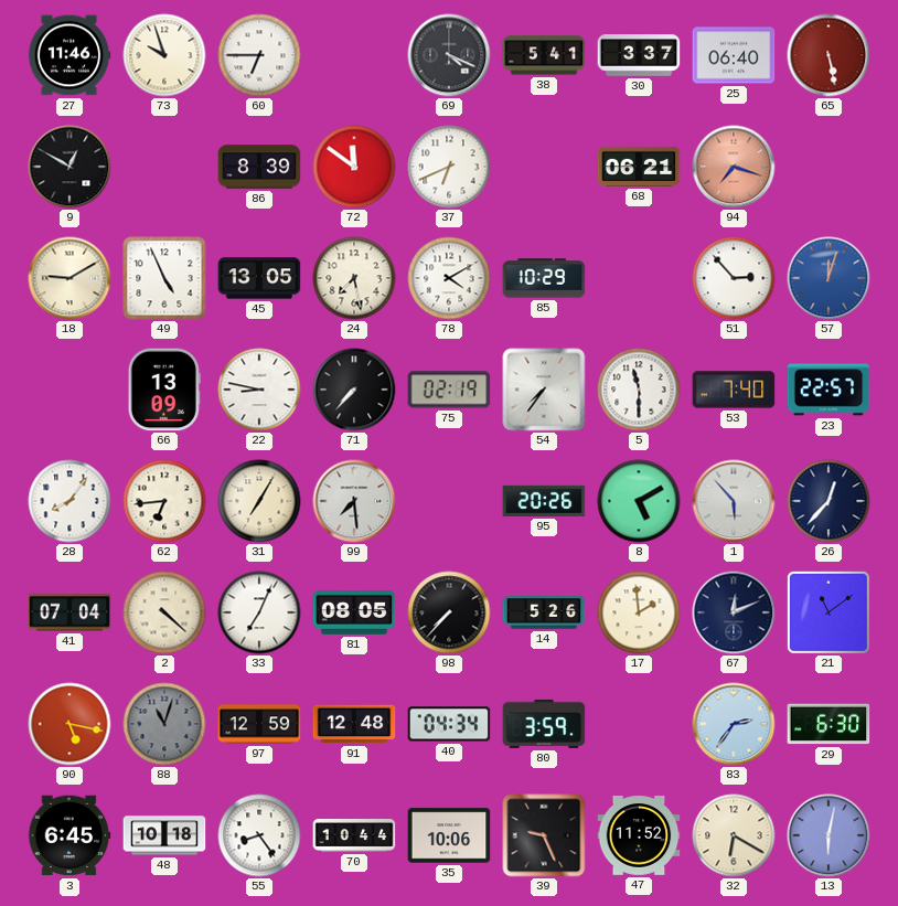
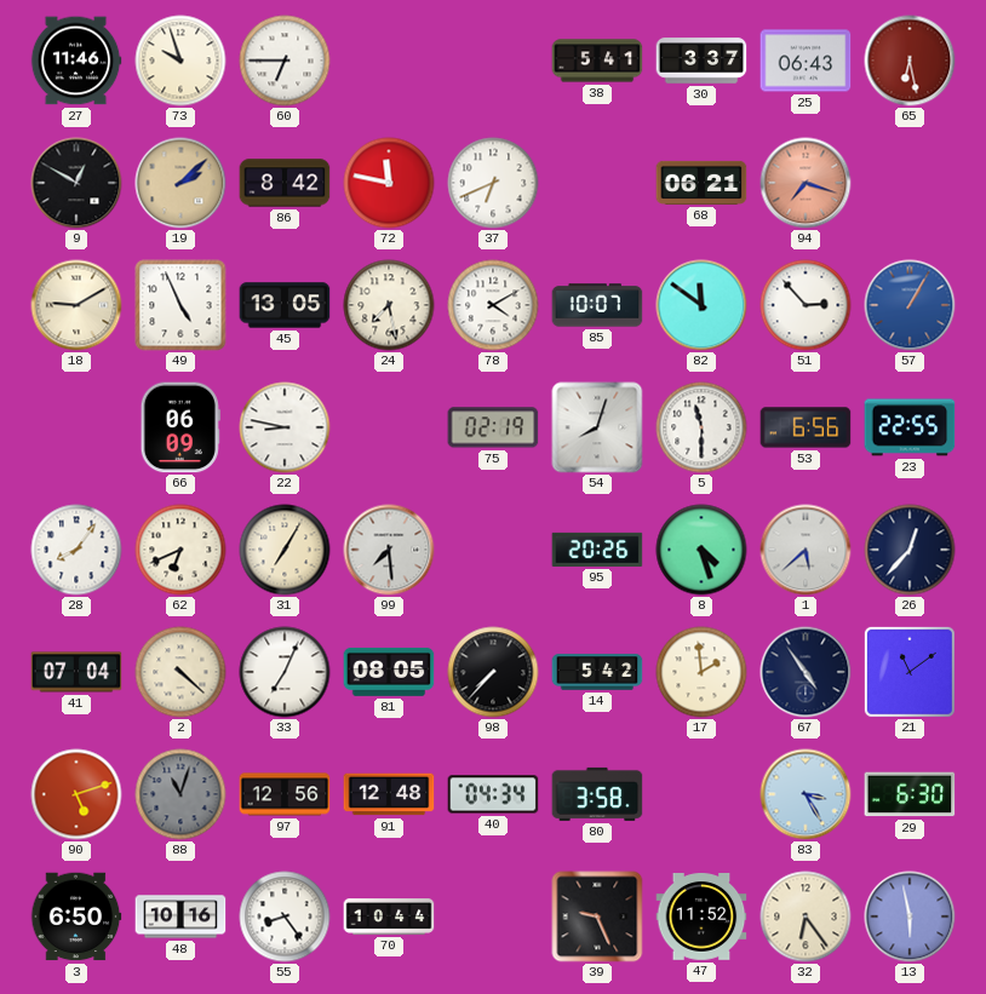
69: 4:19 -> none (449, 55)
25: 06:40 -> 06:43 (806, 61)
65: 5:28 -> 6:28 (910, 61)
19: none -> 2:08 (180, 183)
86: 8:39 -> 8:42 (285, 183)
72: 11:51 -> 11:47 (389, 183)
85: 10:29 -> 10:07 (597, 305)
82: none -> 11:51 (701, 305)
57: 12:03 -> 1:05 (910, 305)
66: 13:09 -> 06:09 (180, 427)
71: 7:37 -> none (354, 390)
54: 7:36 -> 8:03 (597, 427)
53: 7:40 -> 6:56 (806, 427)
23: 22:57 -> 22:55 (910, 427)
62: 6:44 -> 6:41 (180, 550)
8: 5:10 -> 4:27 (701, 550)
1: 5:53 -> 5:38 (806, 550)
14: 5:26 -> 5:42 (597, 672)
67: 12:11 -> 4:54 (806, 672)
90: 5:17 -> 5:12 (76, 794)
97: 12:59 -> 12:56 (285, 794)
80: 3:59 -> 3:58 (597, 794)
83: 2:36 -> 3:25 (806, 794)
3: 6:45 -> 6:50 (76, 917)
48: 10:18 -> 10:16 (180, 917)
35: 10:06 -> none (449, 835)
32: 6:20 -> 6:24 (806, 917)
13: 6:02 -> 5:58 (910, 917)
